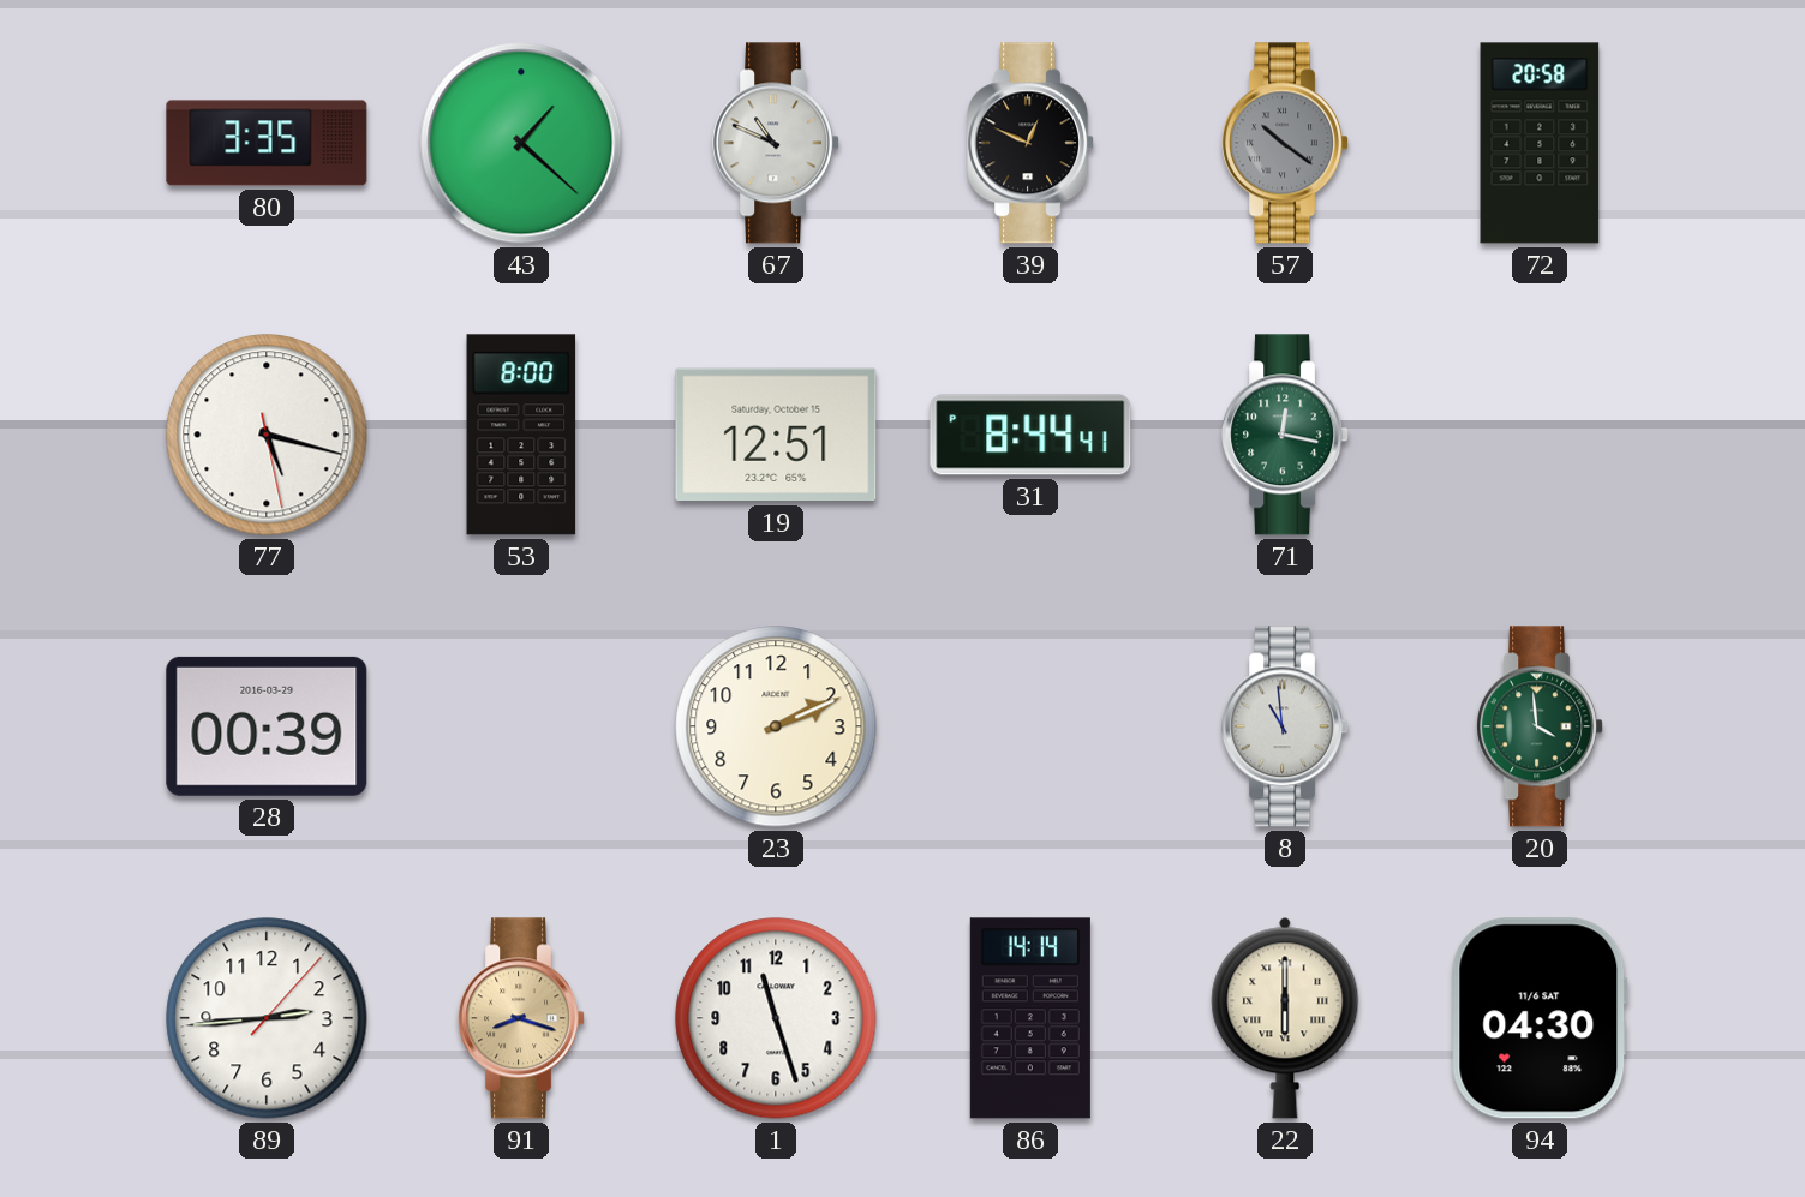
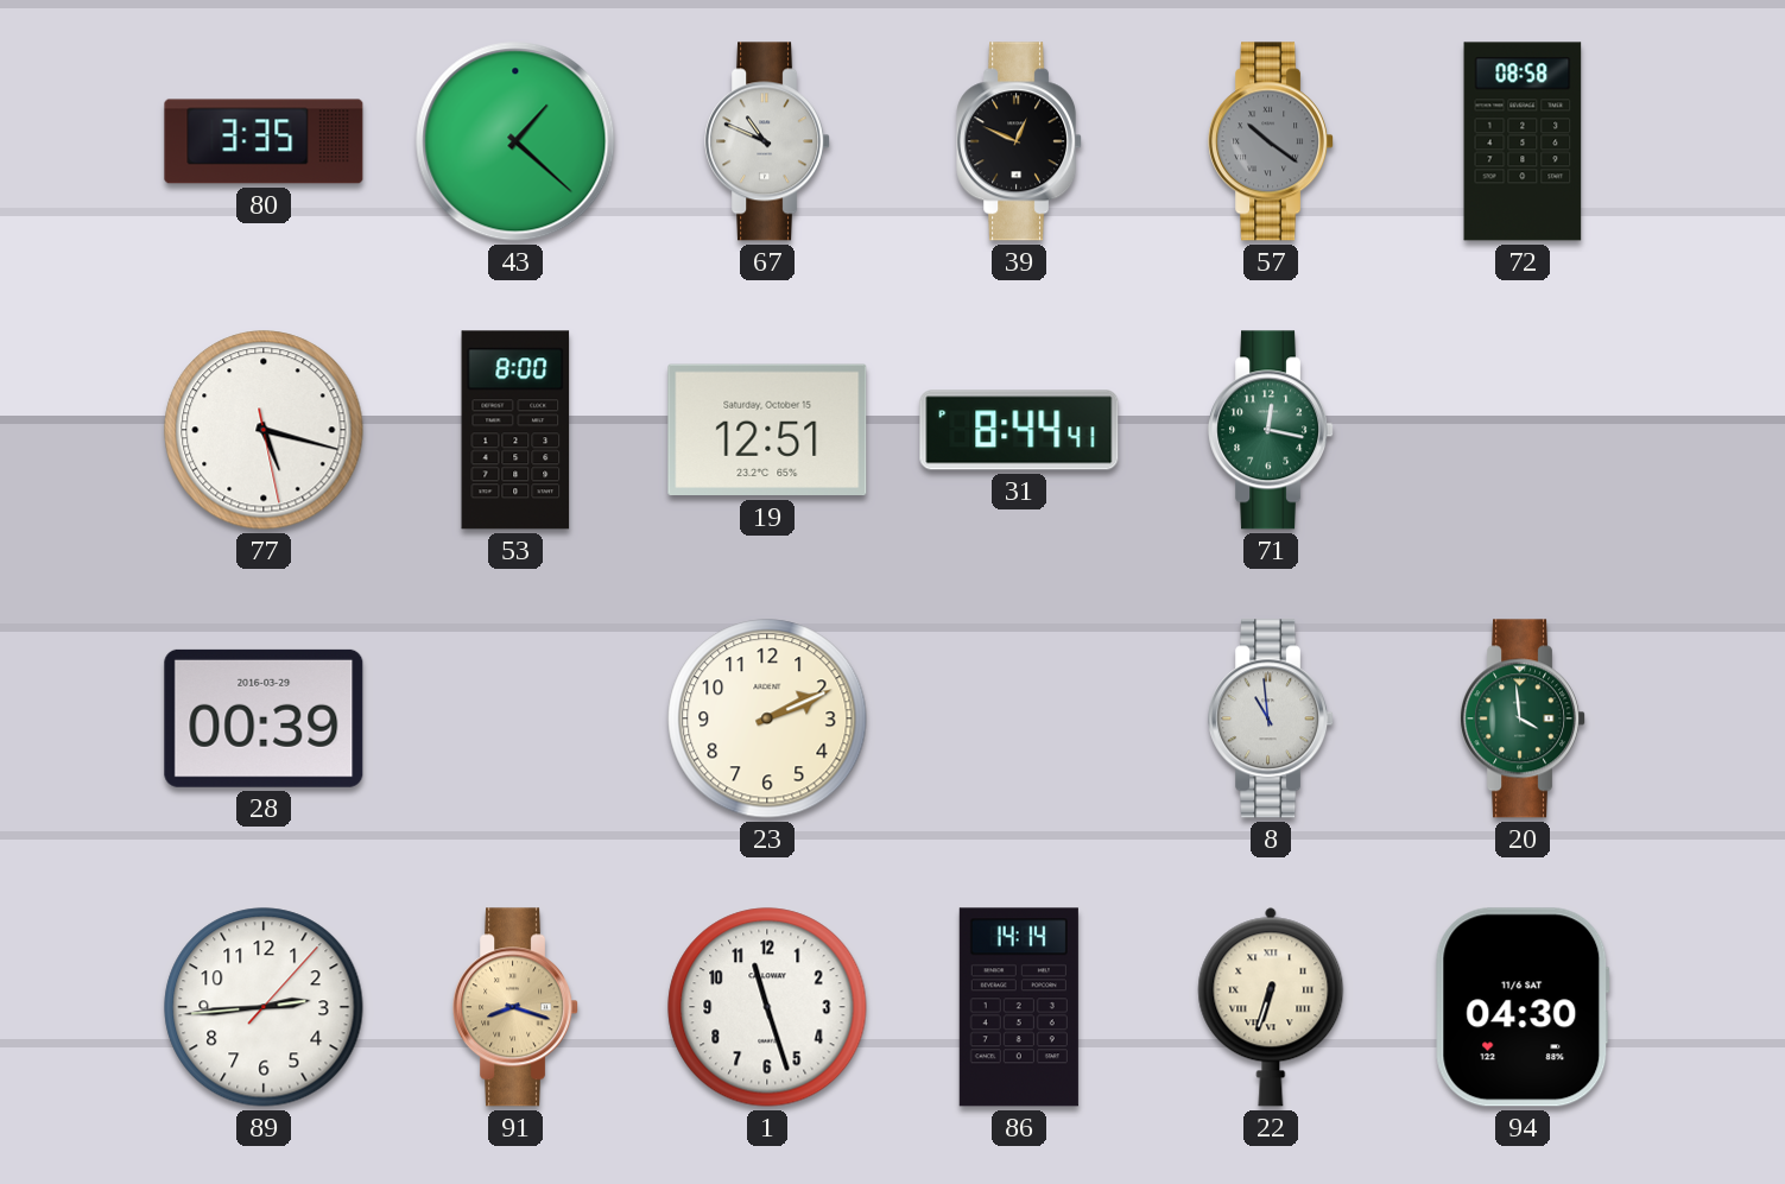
72: 20:58 -> 08:58 (1523, 141)
22: 6:00 -> 6:33 (1271, 1007)
